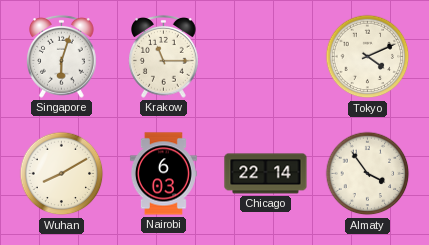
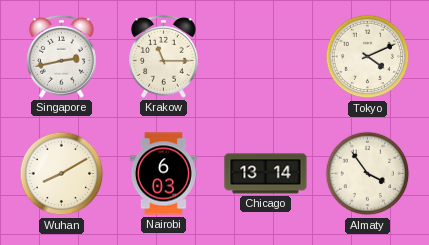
Singapore: 6:03 -> 2:43 (62, 56)
Chicago: 22:14 -> 13:14 (266, 174)
